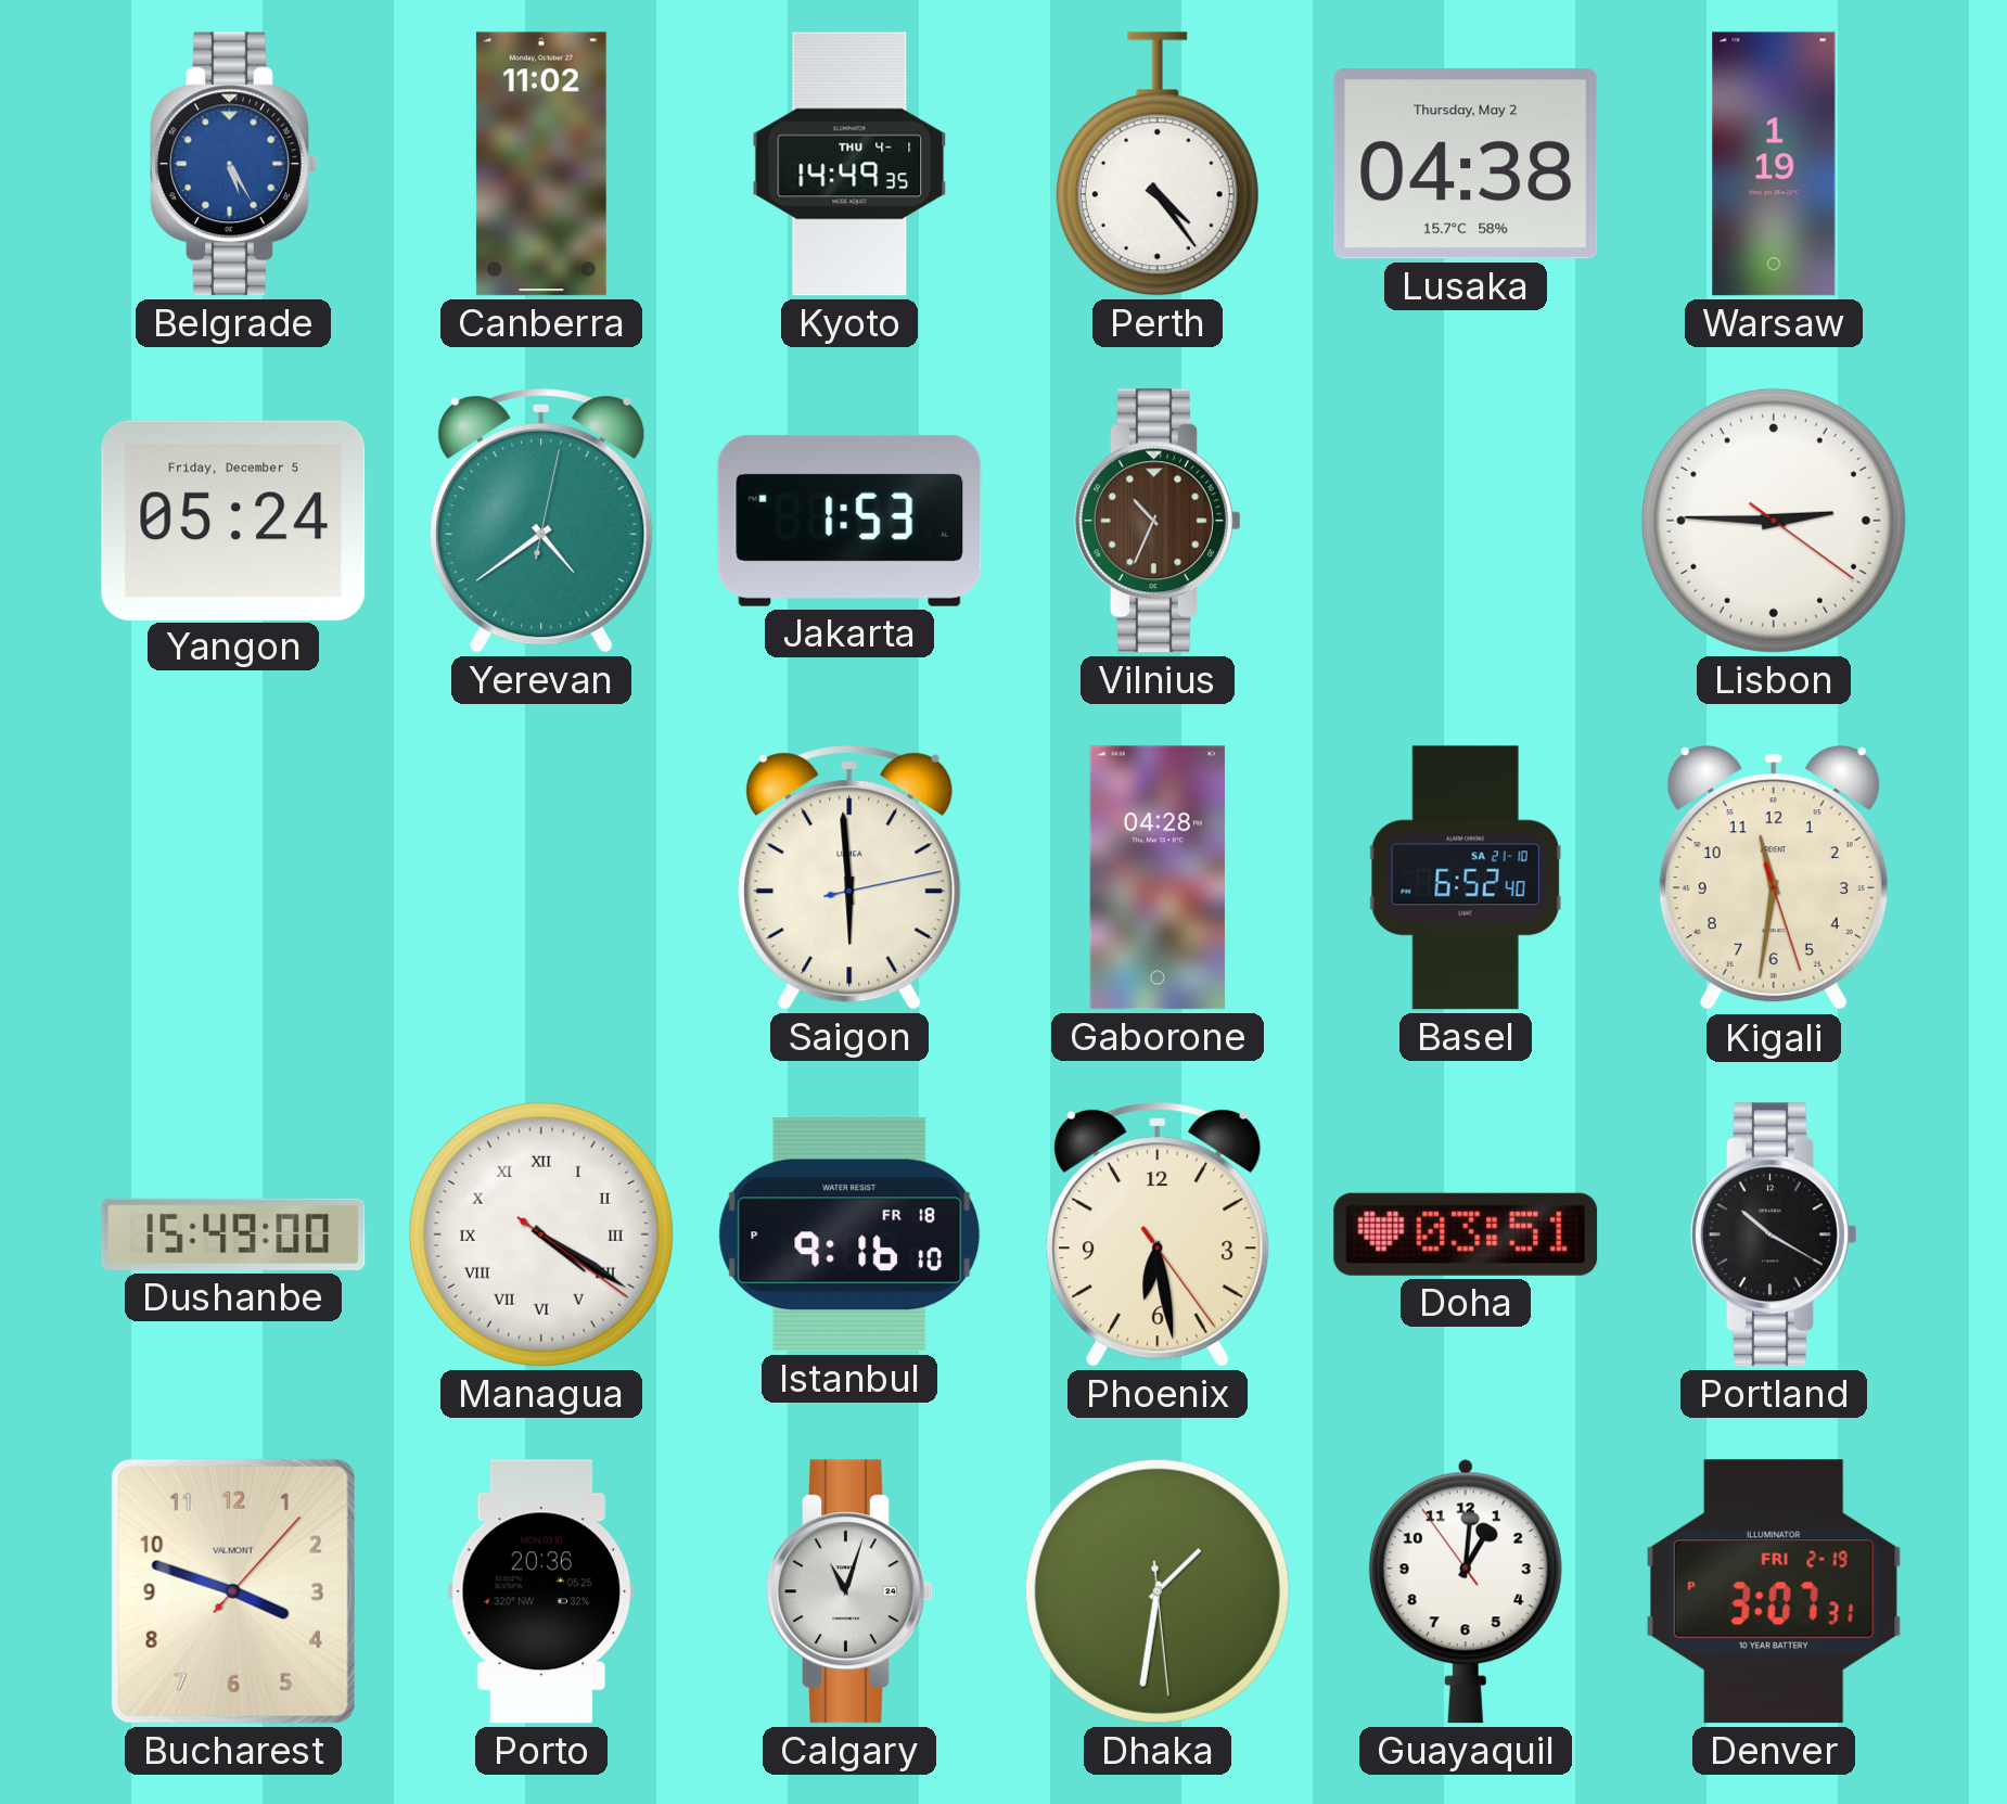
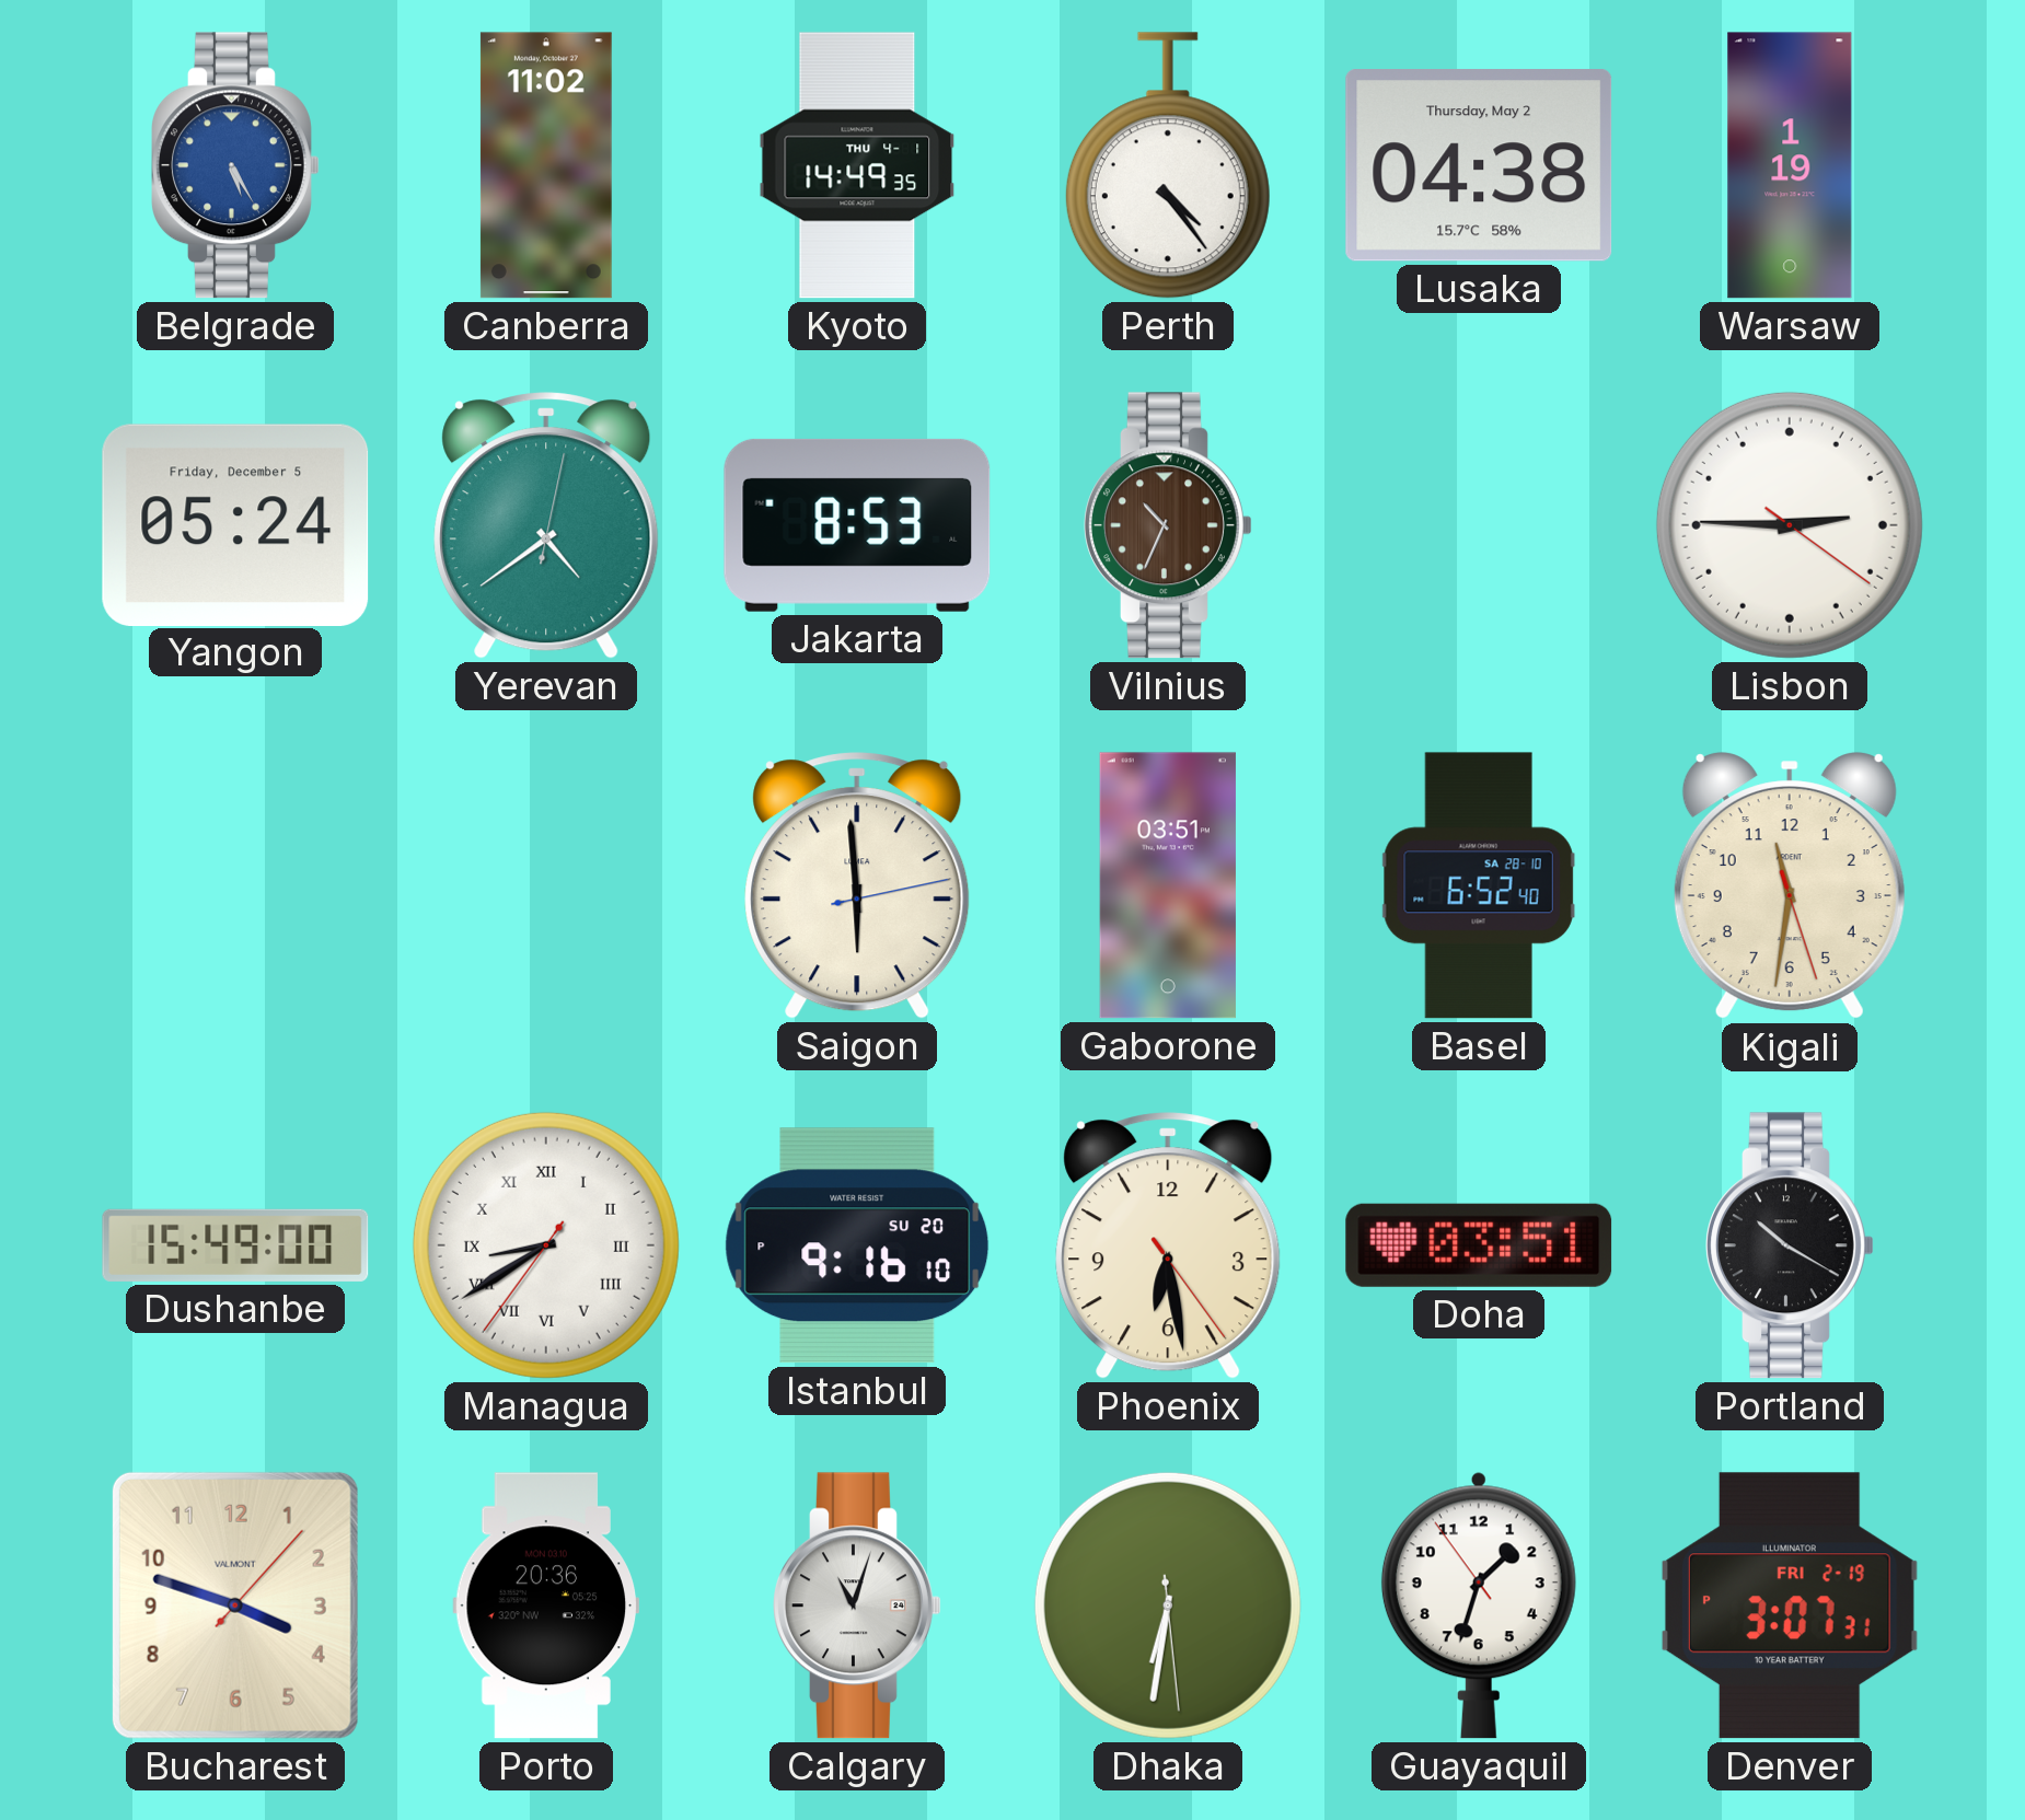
Jakarta: 1:53 -> 8:53 (857, 525)
Gaborone: 04:28 -> 03:51 (1168, 885)
Basel date: SA 21-10 -> SA 28-10 (1479, 885)
Managua: 4:20 -> 8:39 (546, 1245)
Istanbul date: FR 18 -> SU 20 (857, 1245)
Dhaka: 1:31 -> 6:31 (1168, 1605)
Guayaquil: 1:00 -> 1:32 (1479, 1605)
